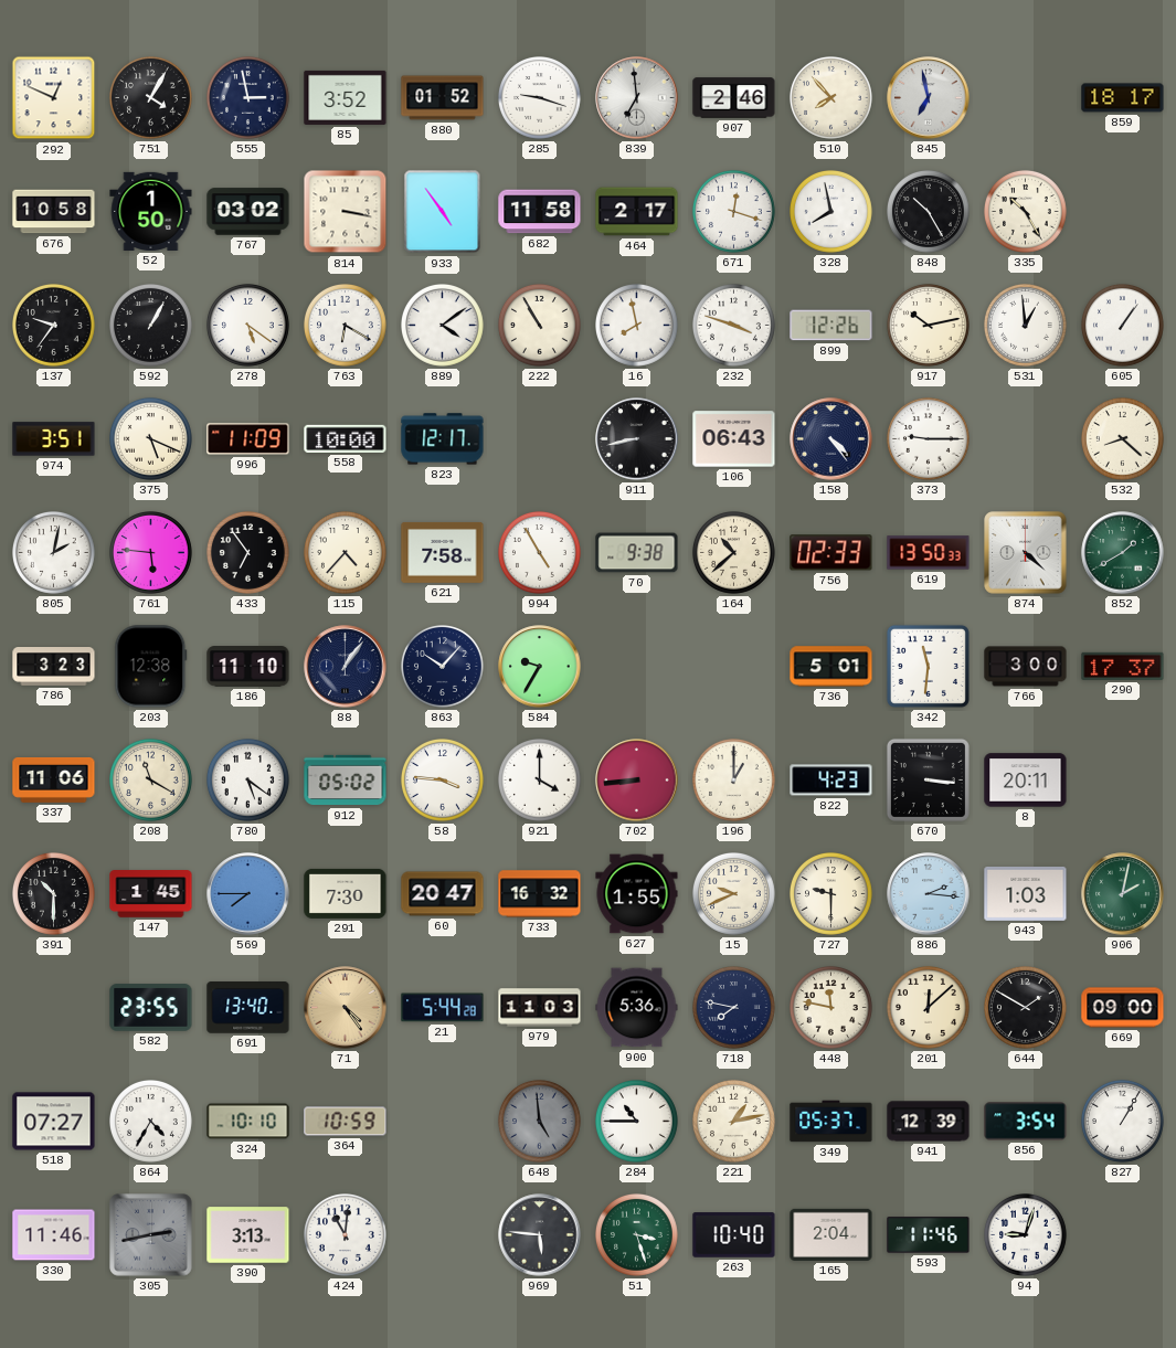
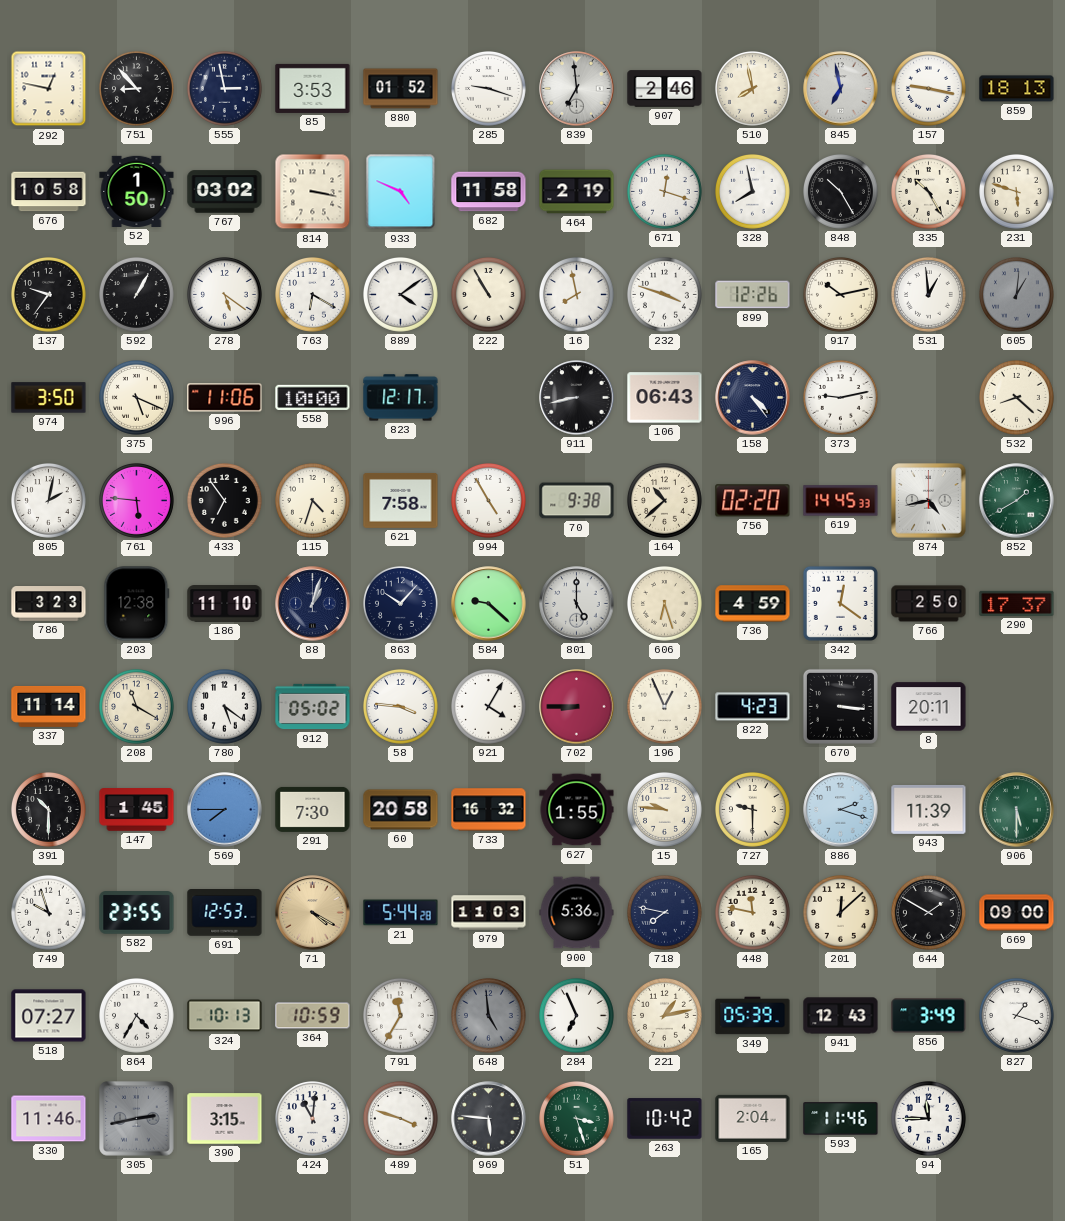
292: 12:49 -> 12:47 (49, 89)
751: 4:05 -> 8:53 (137, 89)
85: 3:52 -> 3:53 (313, 88)
510: 7:53 -> 7:58 (753, 89)
157: none -> 9:17 (929, 89)
859: 18:17 -> 18:13 (1017, 89)
933: 4:54 -> 4:49 (401, 192)
464: 2:17 -> 2:19 (577, 192)
231: none -> 5:48 (1017, 192)
605: 1:06 -> 1:01 (1017, 295)
605 dial: white -> grey (1017, 295)
974: 3:51 -> 3:50 (49, 398)
996: 11:09 -> 11:06 (225, 398)
373: 9:15 -> 9:13 (841, 398)
115: 4:37 -> 4:33 (313, 501)
756: 02:33 -> 02:20 (753, 501)
619: 13:50 -> 14:45 (841, 501)
874: 4:22 -> 4:43 (929, 501)
88: 1:06 -> 1:03 (313, 604)
584: 9:35 -> 9:22 (489, 604)
801: none -> 5:00 (577, 604)
606: none -> 6:27 (665, 604)
736: 5:01 -> 4:59 (753, 604)
342: 11:31 -> 12:21 (840, 603)
766: 3:00 -> 2:50 (929, 604)
337: 11:06 -> 11:14 (49, 706)
921: 4:00 -> 4:05 (489, 707)
702: 8:44 -> 8:45 (577, 707)
196: 1:00 -> 12:56 (665, 707)
60: 20:47 -> 20:58 (401, 810)
15: 9:41 -> 9:46 (665, 810)
886: 2:16 -> 2:18 (841, 810)
943: 1:03 -> 11:39 (929, 809)
906: 2:02 -> 5:30 (1017, 810)
749: none -> 9:57 (49, 913)
691: 13:40 -> 12:53 (225, 913)
71: 4:24 -> 4:20 (313, 913)
324: 10:10 -> 10:13 (225, 1016)
791: none -> 11:35 (401, 1016)
284: 10:45 -> 6:56 (577, 1016)
349: 05:37 -> 05:39 (753, 1016)
941: 12:39 -> 12:43 (841, 1016)
856: 3:54 -> 3:49 (929, 1016)
827: 1:05 -> 1:18 (1017, 1016)
390: 3:13 -> 3:15 (225, 1119)
489: none -> 3:48 (401, 1119)
263: 10:40 -> 10:42 (665, 1119)
94: 9:03 -> 11:45 (929, 1119)
